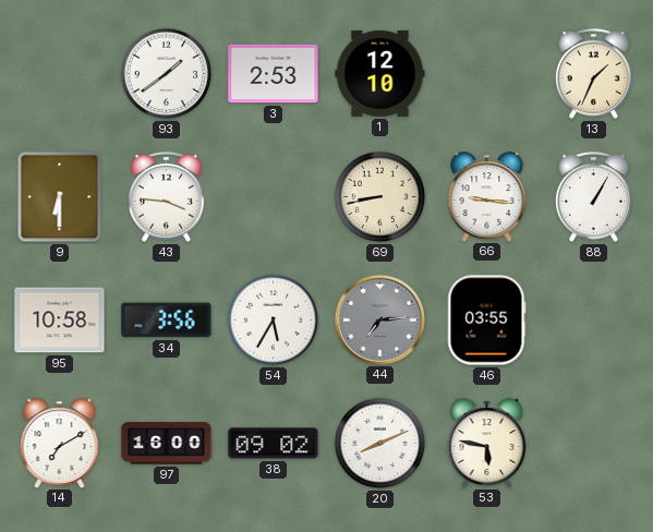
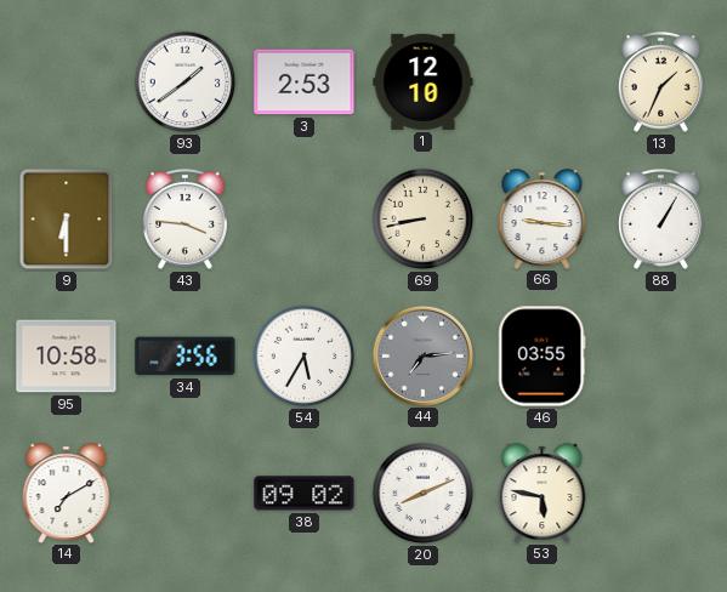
97: 16:00 -> none (167, 444)
